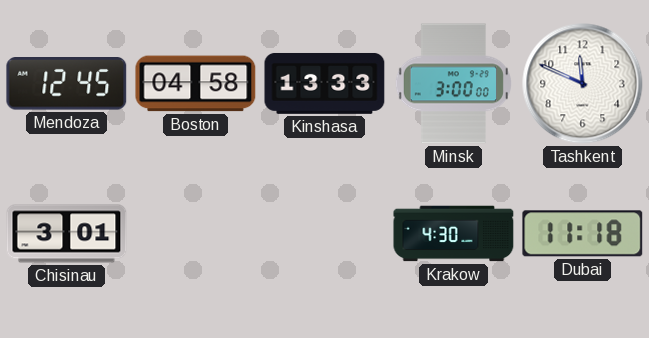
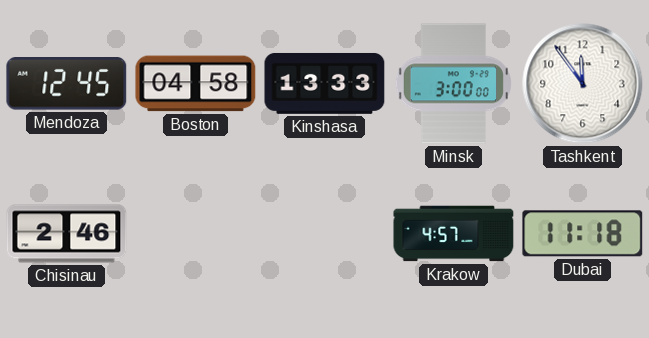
Tashkent: 11:49 -> 11:54 (583, 84)
Chisinau: 3:01 -> 2:46 (67, 234)
Krakow: 4:30 -> 4:57 (454, 234)
